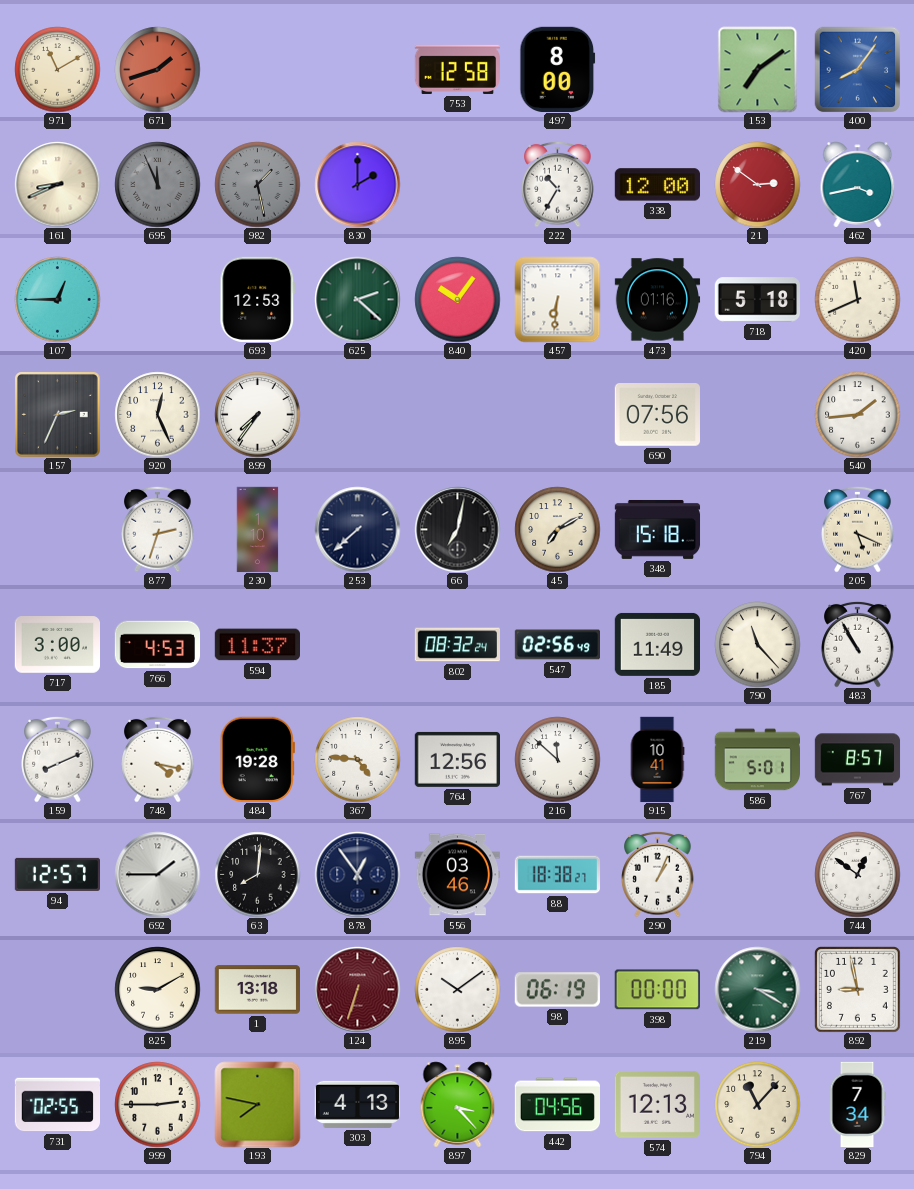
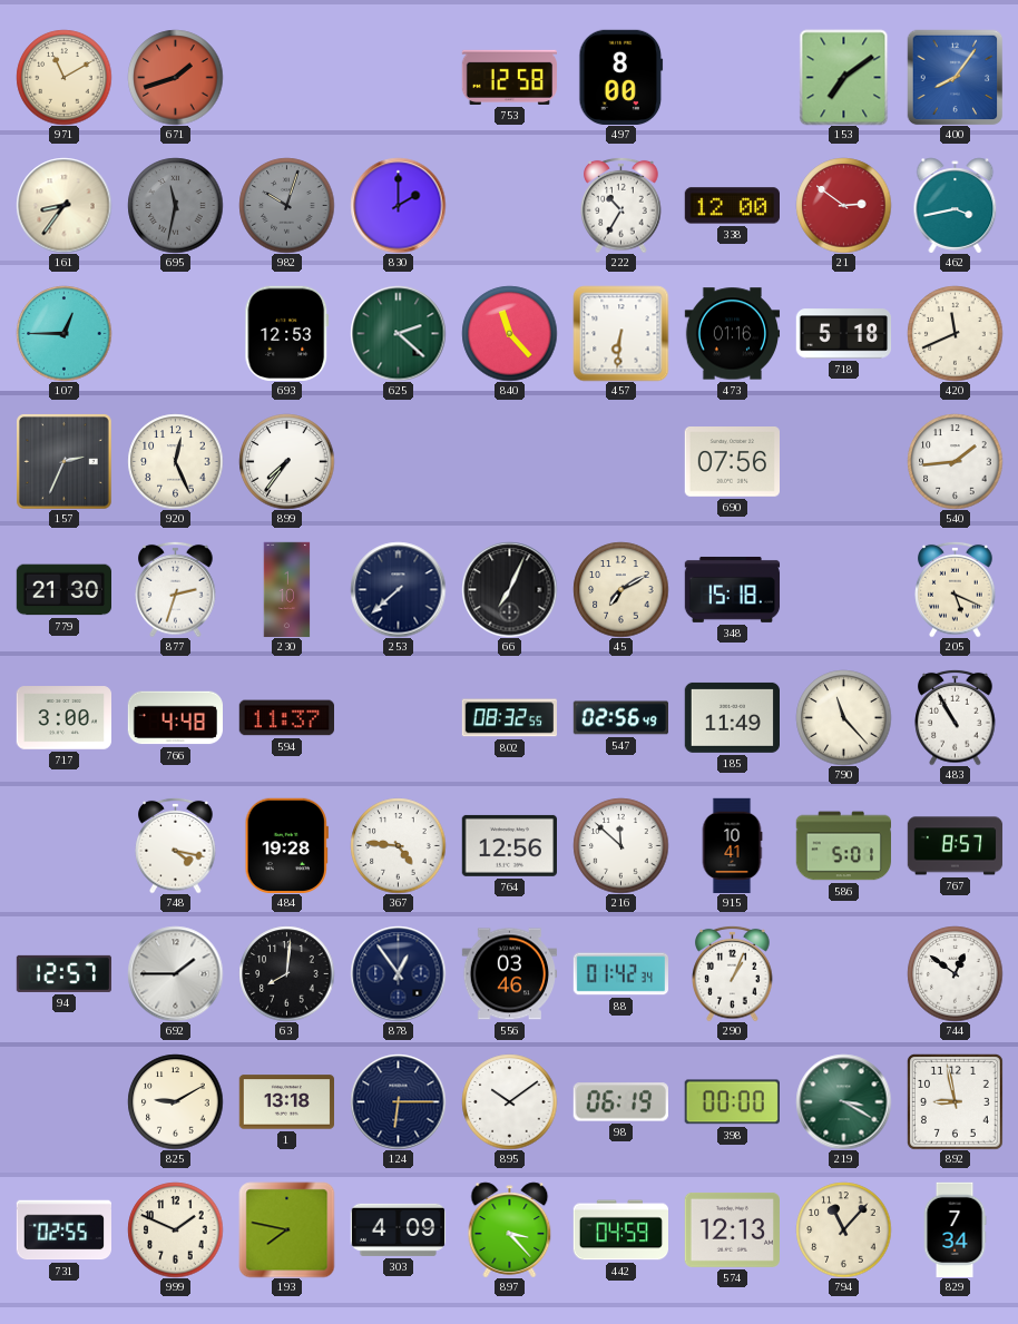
161: 8:41 -> 8:36 (63, 205)
695: 11:56 -> 11:32 (175, 205)
982: 1:28 -> 10:03 (286, 205)
840: 10:06 -> 11:23 (509, 333)
779: none -> 21:30 (63, 590)
66: 7:02 -> 7:04 (509, 589)
766: 4:53 -> 4:48 (175, 718)
802: 08:32:24 -> 08:32:55 (509, 718)
159: 8:11 -> none (58, 759)
88: 18:38 -> 01:42 (620, 974)
124: 6:33 -> 6:15 (398, 1101)
124 dial: burgundy -> navy (398, 1101)
999: 2:45 -> 1:49 (175, 1229)
303: 4:13 -> 4:09 (398, 1229)
442: 04:56 -> 04:59 (620, 1230)
